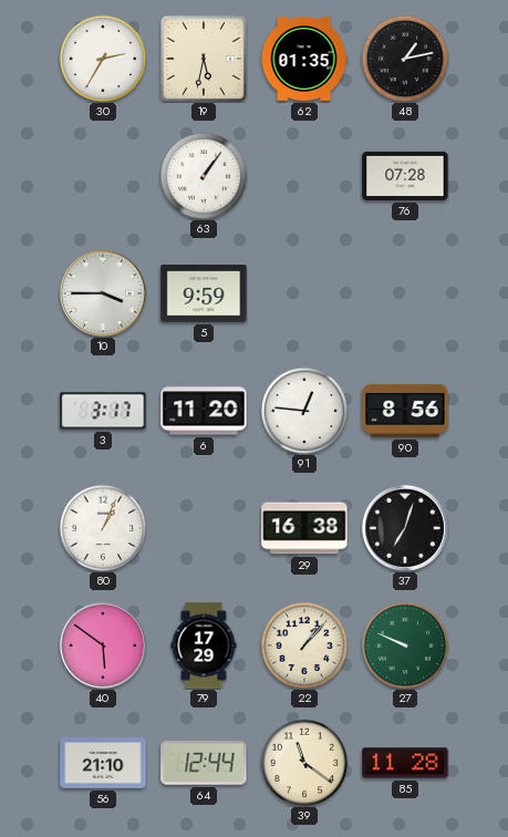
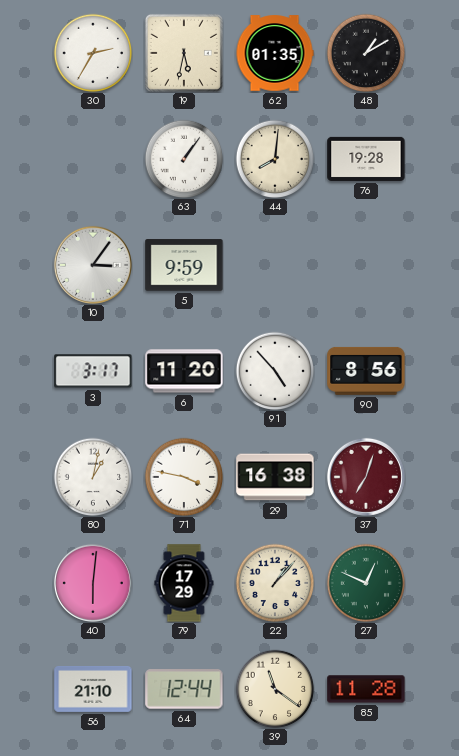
48: 1:13 -> 1:10 (366, 53)
44: none -> 8:01 (275, 159)
76: 07:28 -> 19:28 (366, 159)
10: 3:45 -> 3:06 (93, 265)
91: 12:46 -> 4:53 (275, 371)
80: 1:04 -> 1:02 (93, 477)
71: none -> 3:47 (184, 477)
37 dial: black -> burgundy (366, 477)
40: 5:51 -> 6:01 (93, 583)
27: 9:49 -> 12:49 (366, 583)
